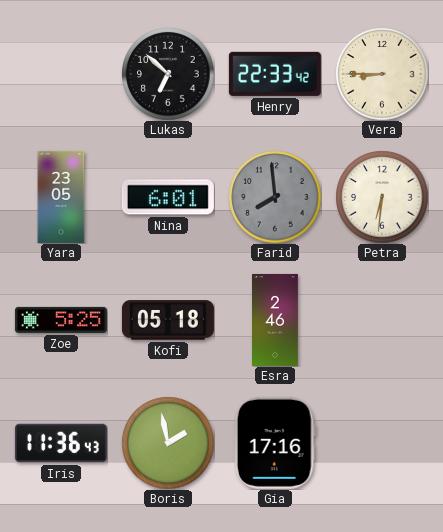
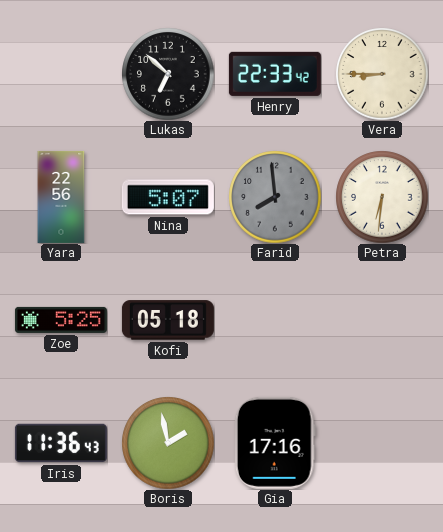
Yara: 23:05 -> 22:56 (61, 197)
Nina: 6:01 -> 5:07 (168, 197)
Esra: 2:46 -> none (276, 320)
